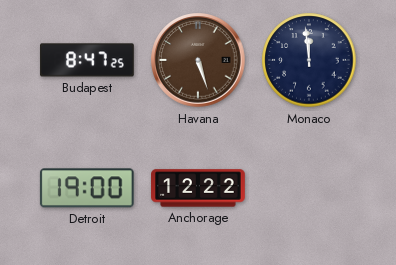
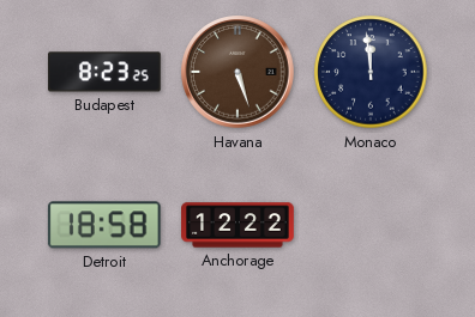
Budapest: 8:47 -> 8:23 (104, 72)
Detroit: 19:00 -> 18:58 (104, 225)
